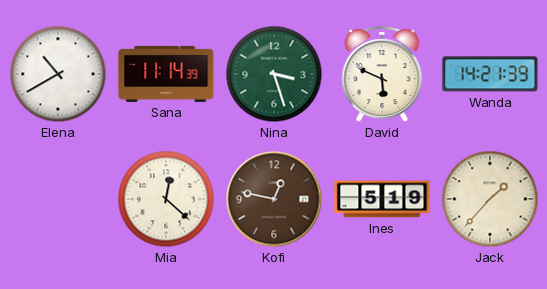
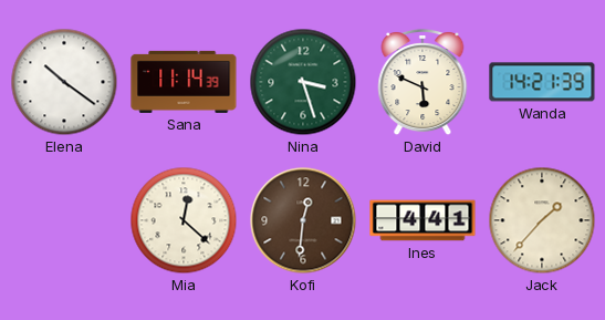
Elena: 10:40 -> 10:21 (64, 82)
Kofi: 12:47 -> 12:31 (303, 220)
Ines: 5:19 -> 4:41 (423, 220)
